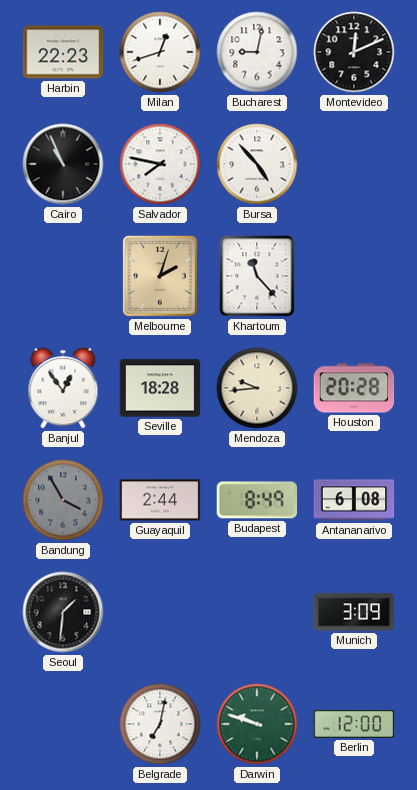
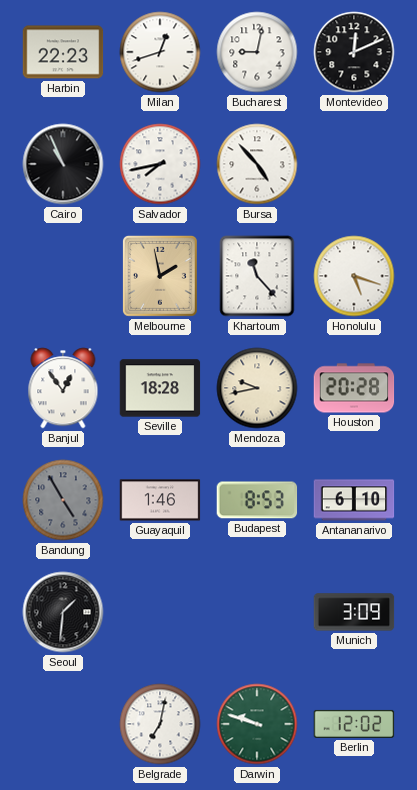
Salvador: 7:47 -> 7:43 (160, 164)
Melbourne: 2:03 -> 1:58 (160, 276)
Honolulu: none -> 5:18 (354, 276)
Mendoza: 9:44 -> 9:43 (257, 388)
Bandung: 3:55 -> 4:55 (63, 500)
Guayaquil: 2:44 -> 1:46 (160, 500)
Budapest: 8:49 -> 8:53 (257, 500)
Antananarivo: 6:08 -> 6:10 (354, 500)
Berlin: 12:00 -> 12:02 (354, 724)
